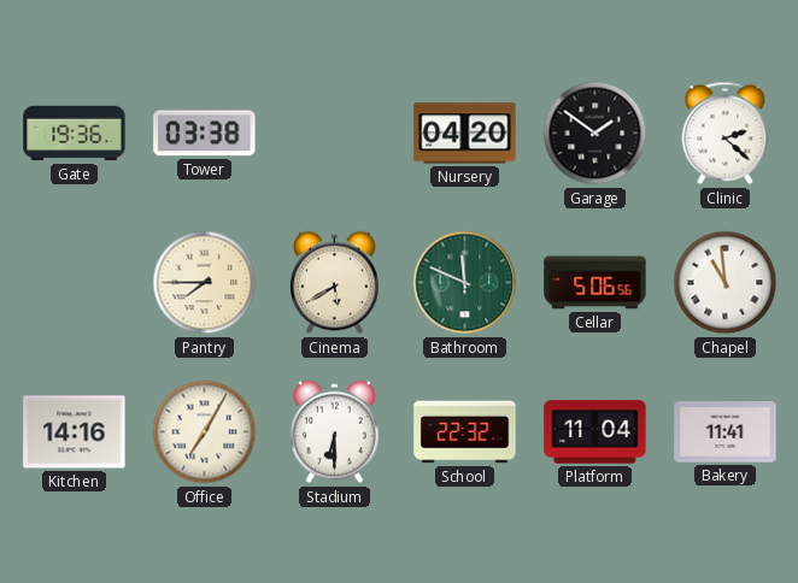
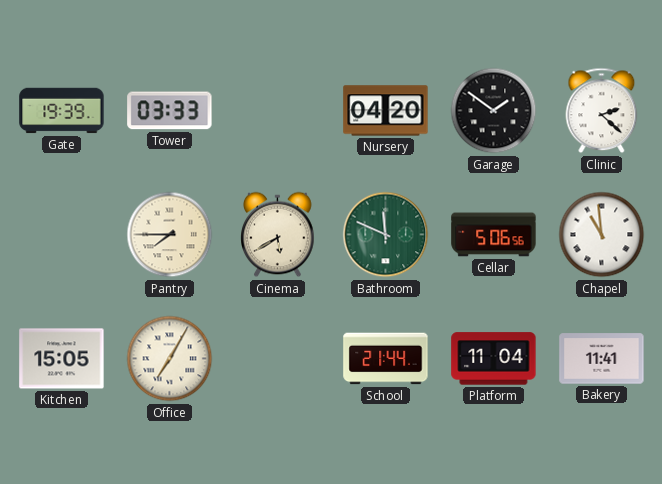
Gate: 19:36 -> 19:39 (62, 111)
Tower: 03:38 -> 03:33 (170, 111)
Kitchen: 14:16 -> 15:05 (62, 359)
Stadium: 6:30 -> none (335, 432)
School: 22:32 -> 21:44 (386, 359)
